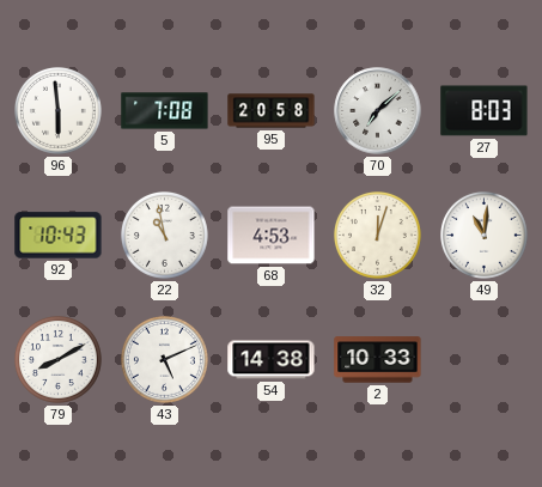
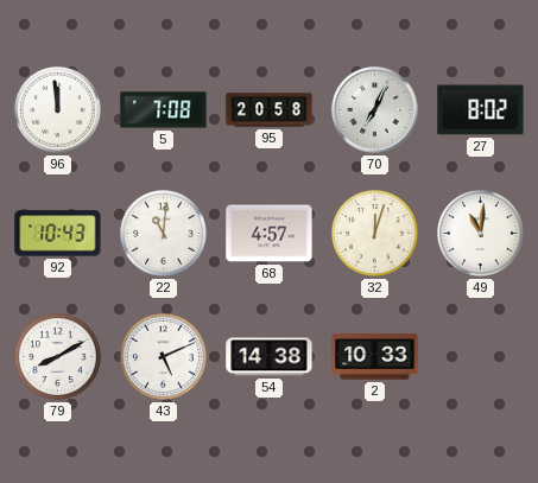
96: 5:59 -> 11:59 (58, 110)
70: 7:08 -> 7:04 (375, 110)
27: 8:03 -> 8:02 (481, 110)
22: 10:58 -> 11:01 (164, 234)
68: 4:53 -> 4:57 (270, 234)
